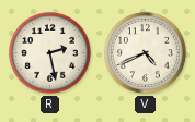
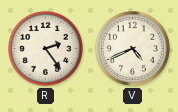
R: 2:28 -> 2:24 (45, 48)
